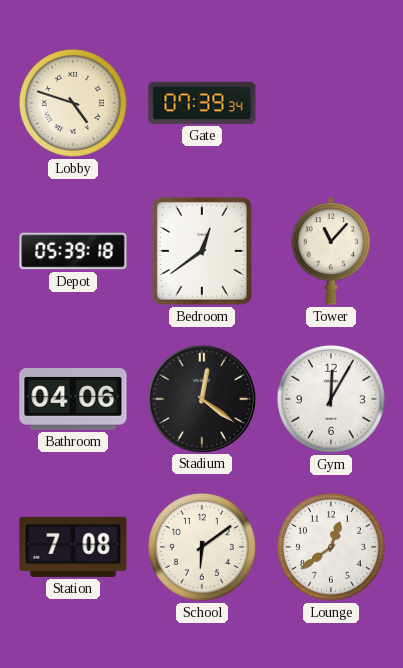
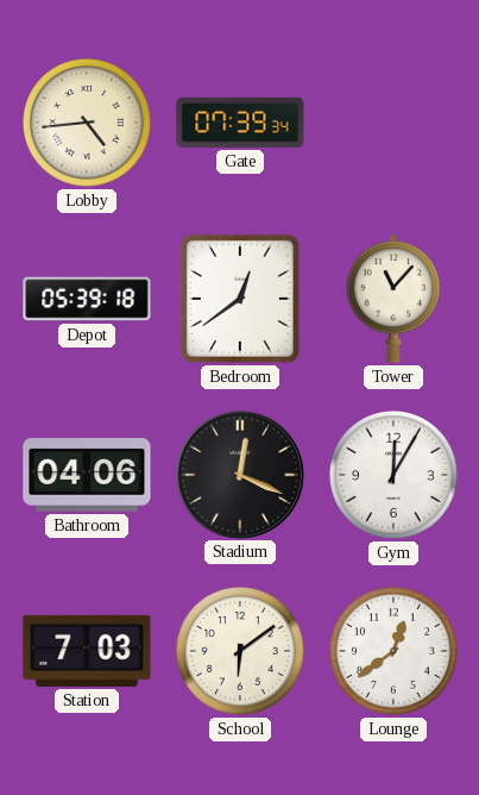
Lobby: 4:48 -> 4:44 (87, 123)
Stadium: 12:21 -> 12:19 (239, 474)
Station: 7:08 -> 7:03 (87, 651)
